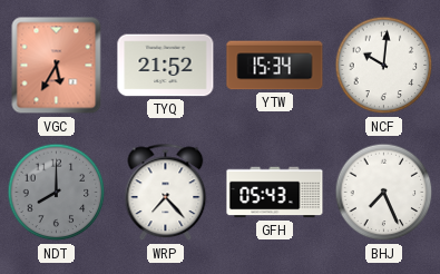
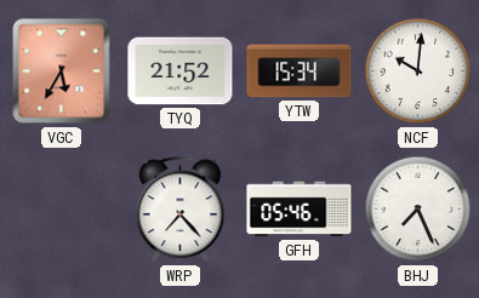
NDT: 8:00 -> none (57, 193)
GFH: 05:43 -> 05:46 (300, 210)
